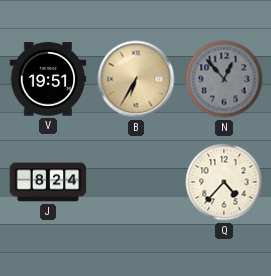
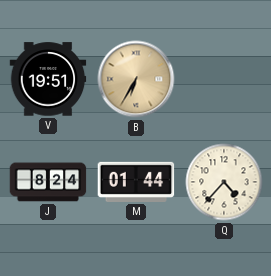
N: 12:53 -> none (224, 79)
M: none -> 01:44 (136, 182)
